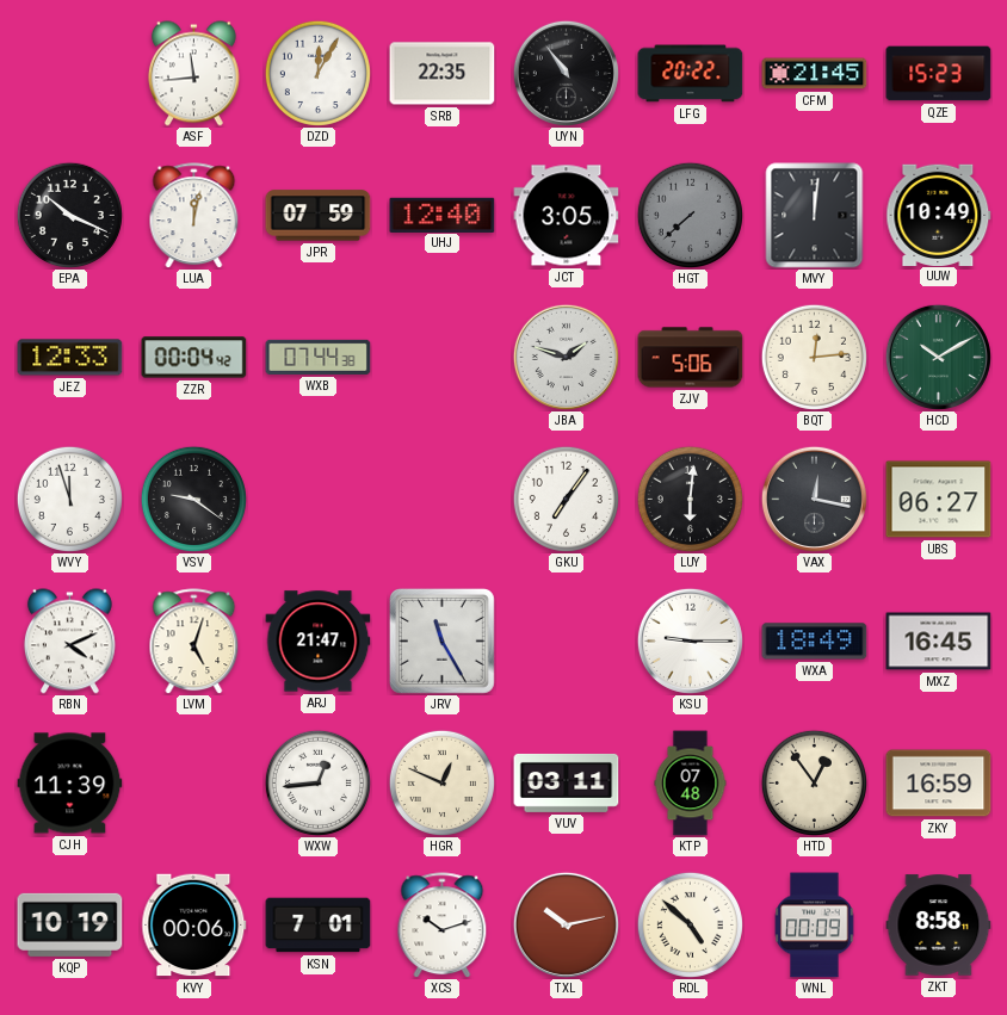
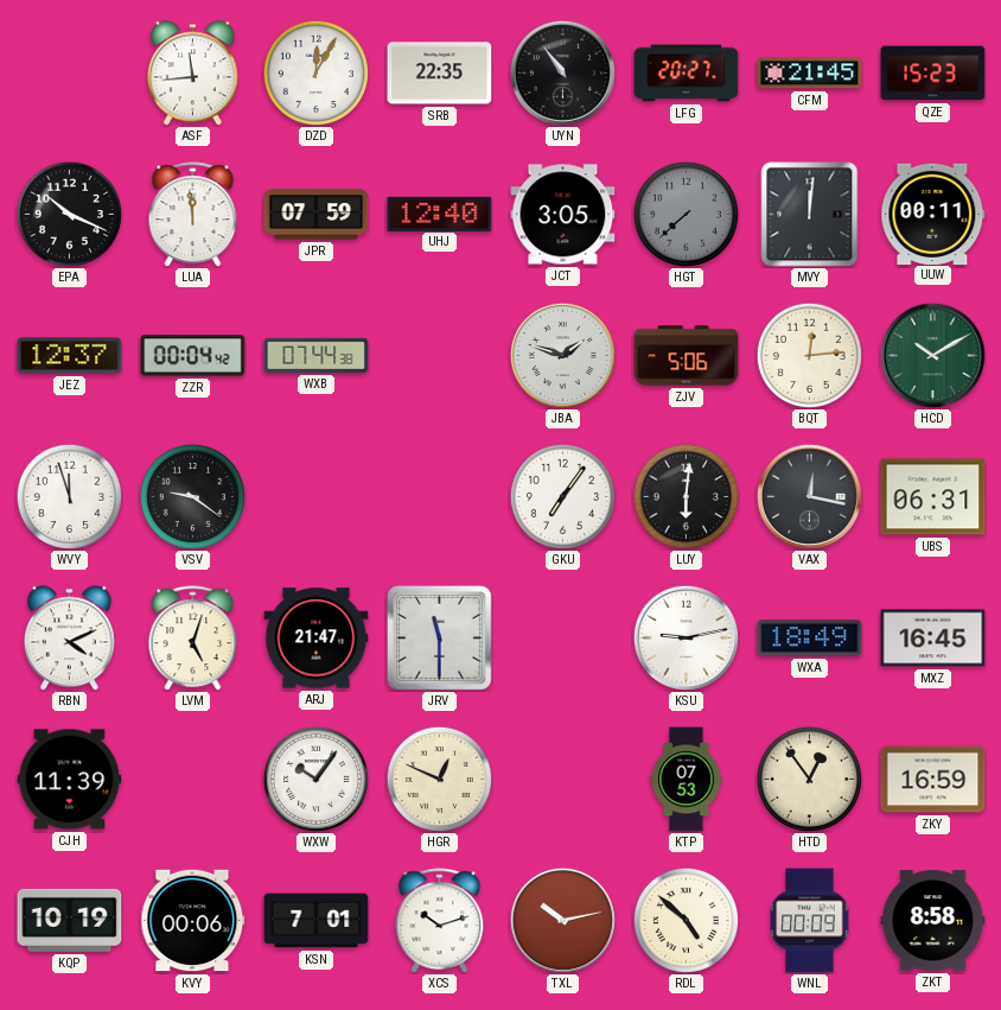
LFG: 20:22 -> 20:27 (687, 74)
LUA: 12:02 -> 11:59 (193, 215)
UUW: 10:49 -> 00:11 (933, 214)
JEZ: 12:33 -> 12:37 (70, 356)
UBS: 06:27 -> 06:31 (933, 497)
JRV: 11:25 -> 11:30 (439, 637)
KSU: 9:15 -> 9:13 (686, 637)
WXW: 12:44 -> 10:06 (315, 779)
VUV: 03:11 -> none (567, 782)
KTP: 07:48 -> 07:53 (687, 780)
